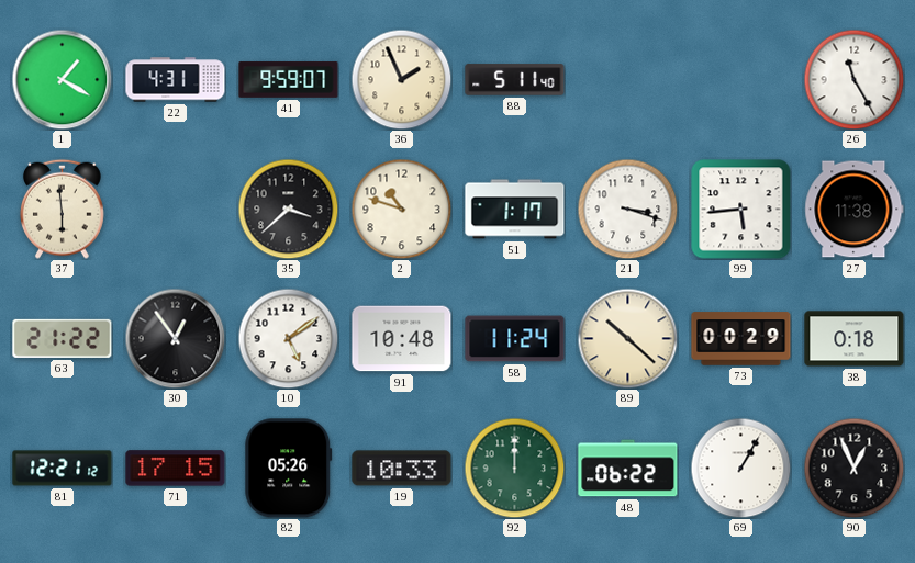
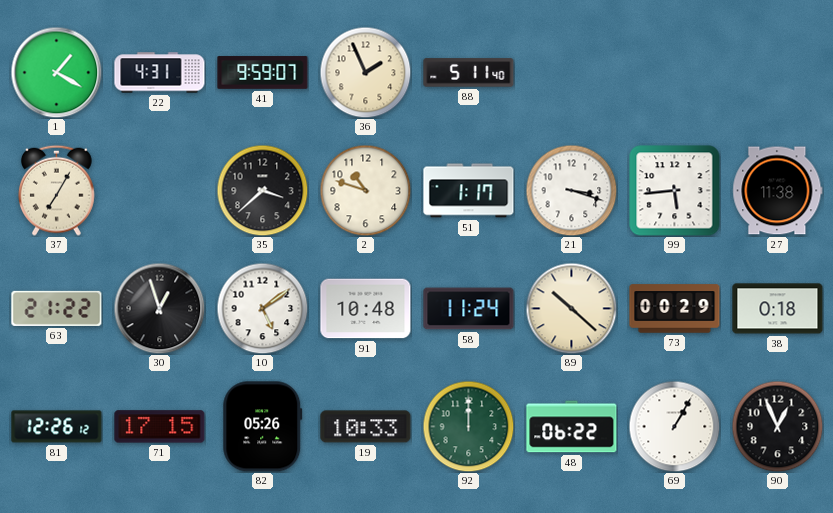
26: 11:25 -> none (853, 79)
37: 5:59 -> 7:05 (56, 190)
30: 12:54 -> 12:57 (159, 308)
81: 12:21 -> 12:26 (57, 427)
